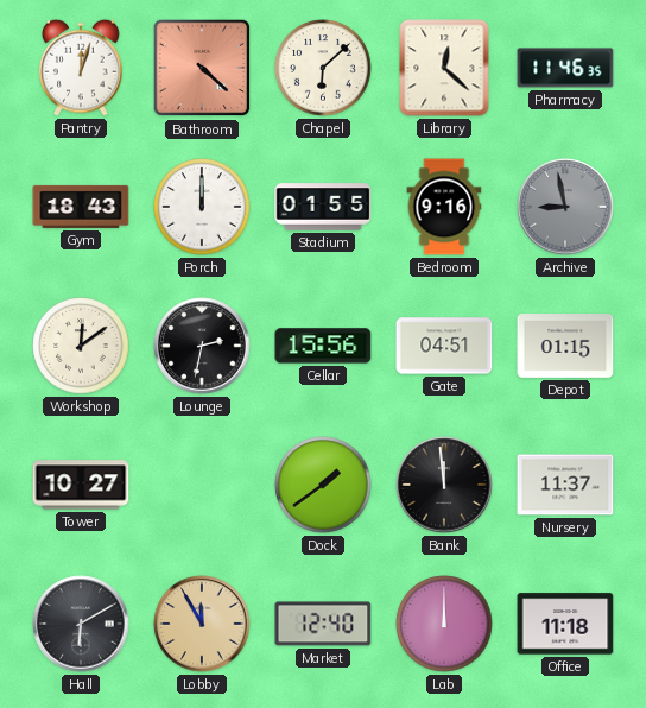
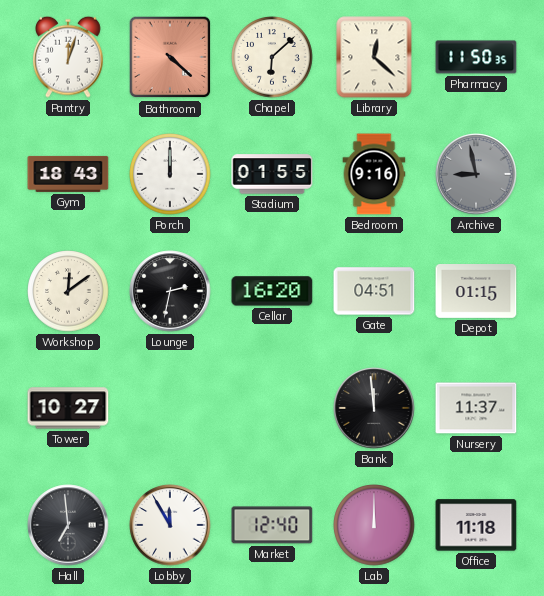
Pharmacy: 11:46 -> 11:50 (476, 57)
Cellar: 15:56 -> 16:20 (272, 291)
Dock: 1:39 -> none (323, 485)
Hall: 6:10 -> 6:59 (68, 525)
Lobby dial: champagne -> white (170, 525)
